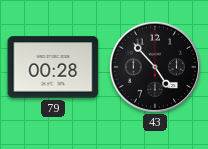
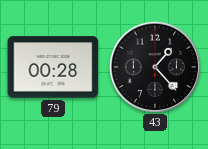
43: 4:53 -> 1:23 (154, 66)
